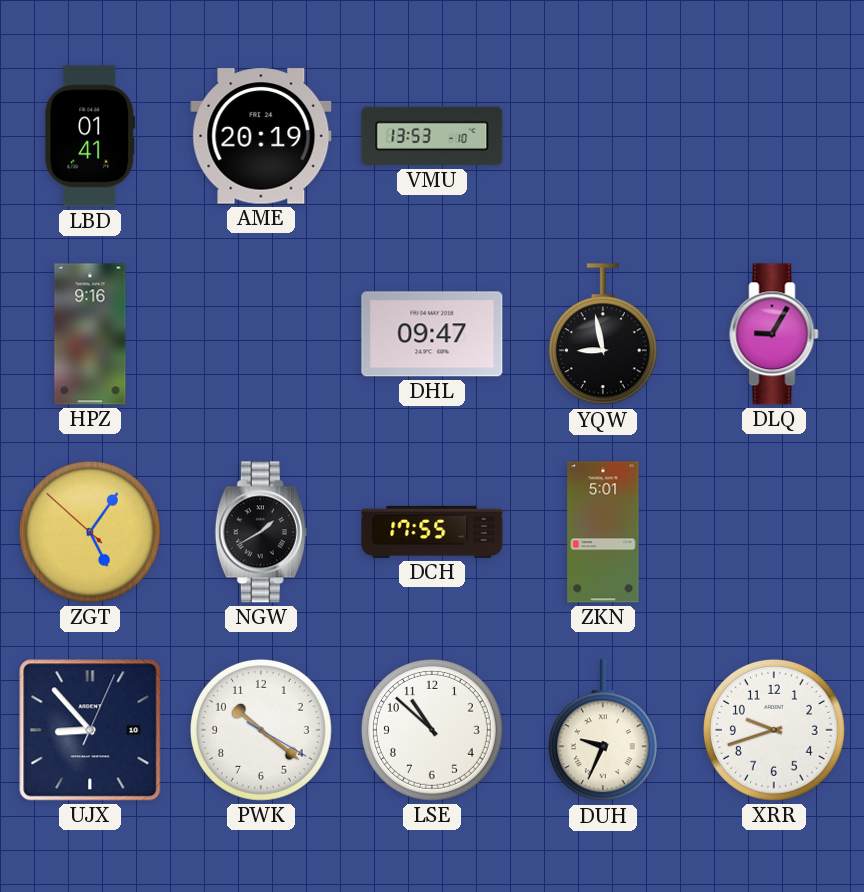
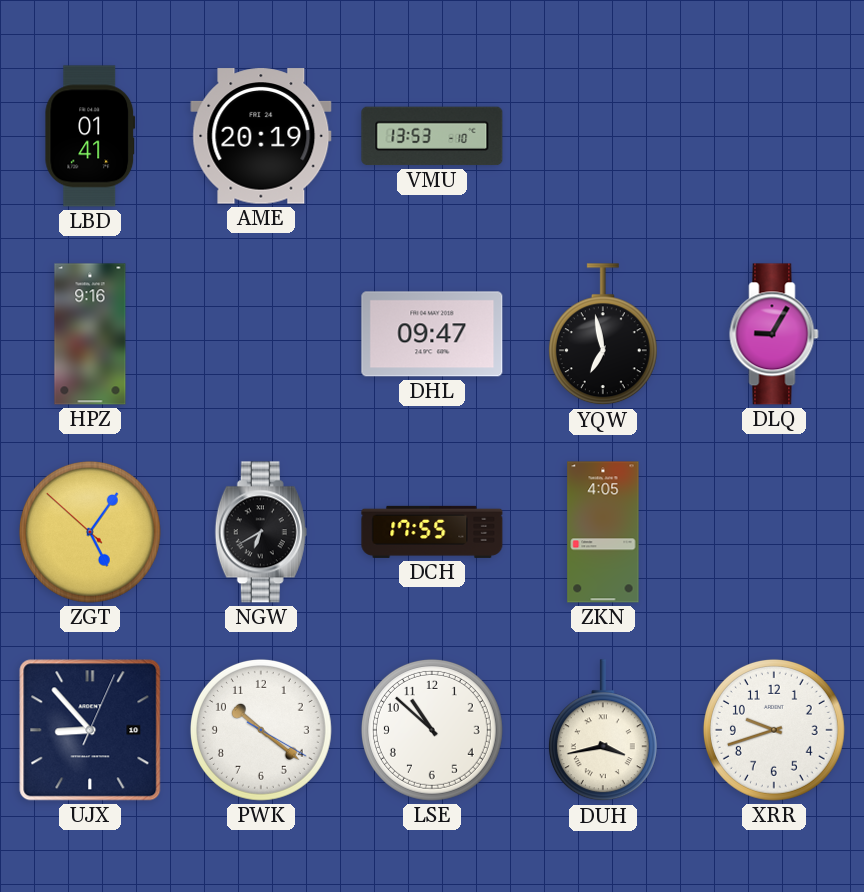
YQW: 8:58 -> 6:58 (603, 335)
NGW: 1:40 -> 6:40 (261, 532)
ZKN: 5:01 -> 4:05 (603, 532)
DUH: 9:34 -> 3:43 (603, 731)
